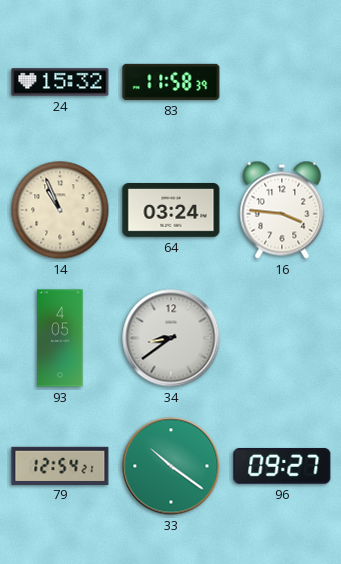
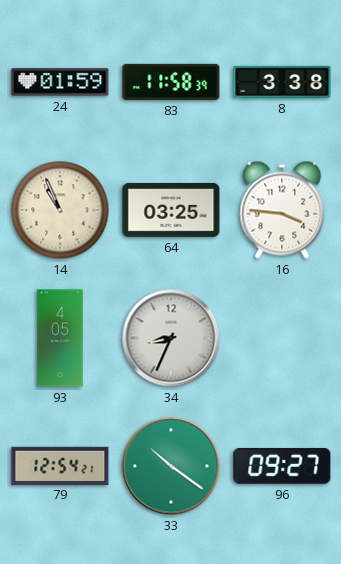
24: 15:32 -> 01:59 (60, 82)
8: none -> 3:38 (282, 82)
64: 03:24 -> 03:25 (171, 211)
34: 8:39 -> 8:34 (171, 338)
